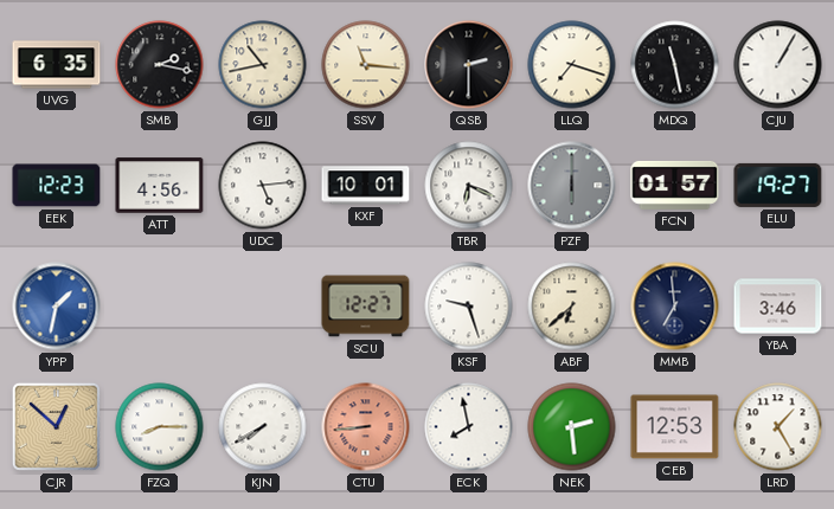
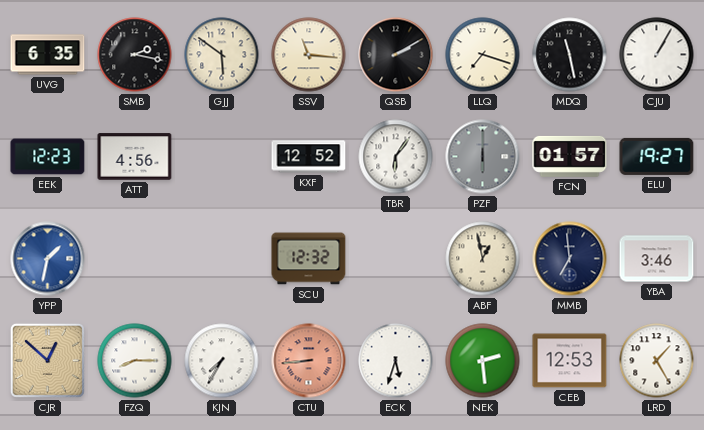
GJJ: 10:43 -> 5:51 (222, 55)
QSB: 2:30 -> 2:10 (396, 55)
UDC: 5:14 -> none (263, 186)
KXF: 10:01 -> 12:52 (309, 157)
TBR: 6:19 -> 6:06 (396, 157)
SCU: 12:27 -> 12:32 (309, 259)
KSF: 9:27 -> none (469, 307)
ABF: 6:38 -> 12:58 (483, 259)
KJN: 7:40 -> 7:35 (222, 361)
ECK: 7:58 -> 5:33 (396, 361)
